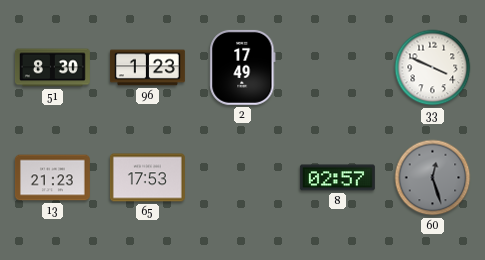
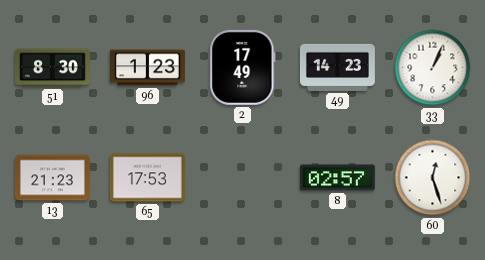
49: none -> 14:23 (337, 67)
33: 3:49 -> 1:04 (433, 68)
60 dial: grey -> white (433, 178)
